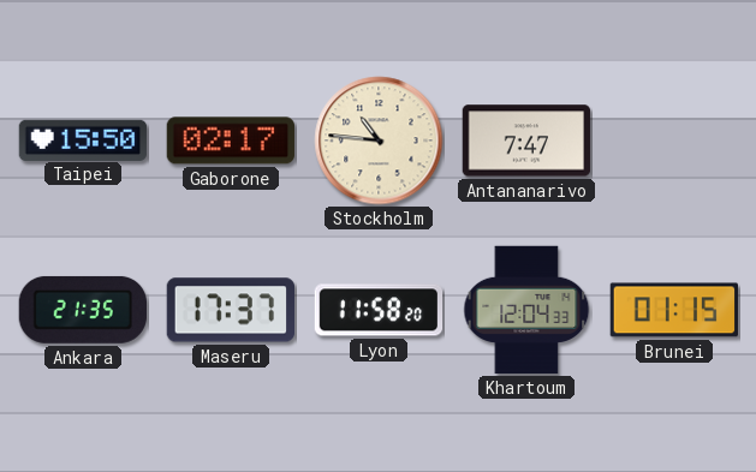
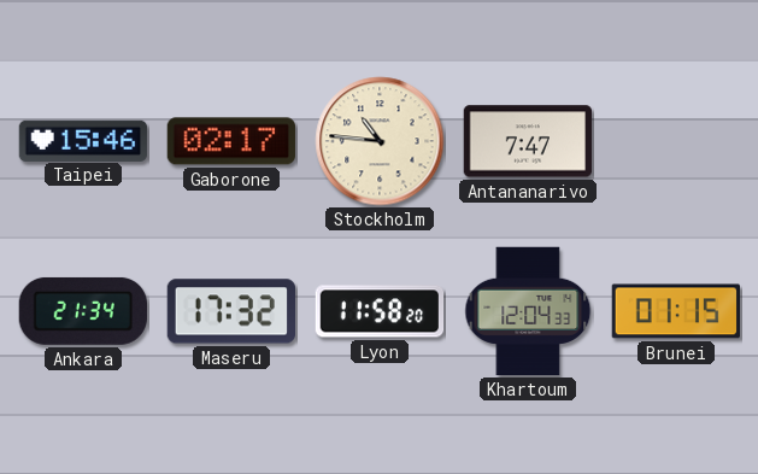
Taipei: 15:50 -> 15:46 (83, 140)
Ankara: 21:35 -> 21:34 (82, 311)
Maseru: 17:37 -> 17:32 (230, 311)
